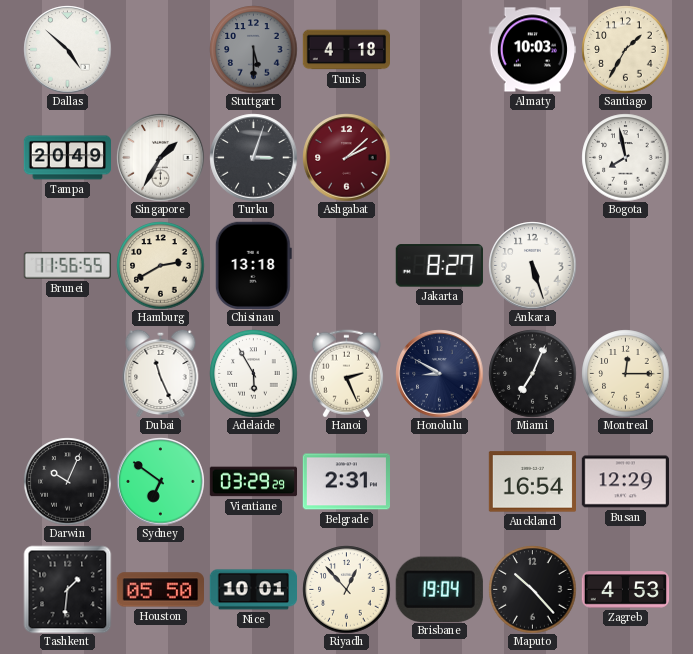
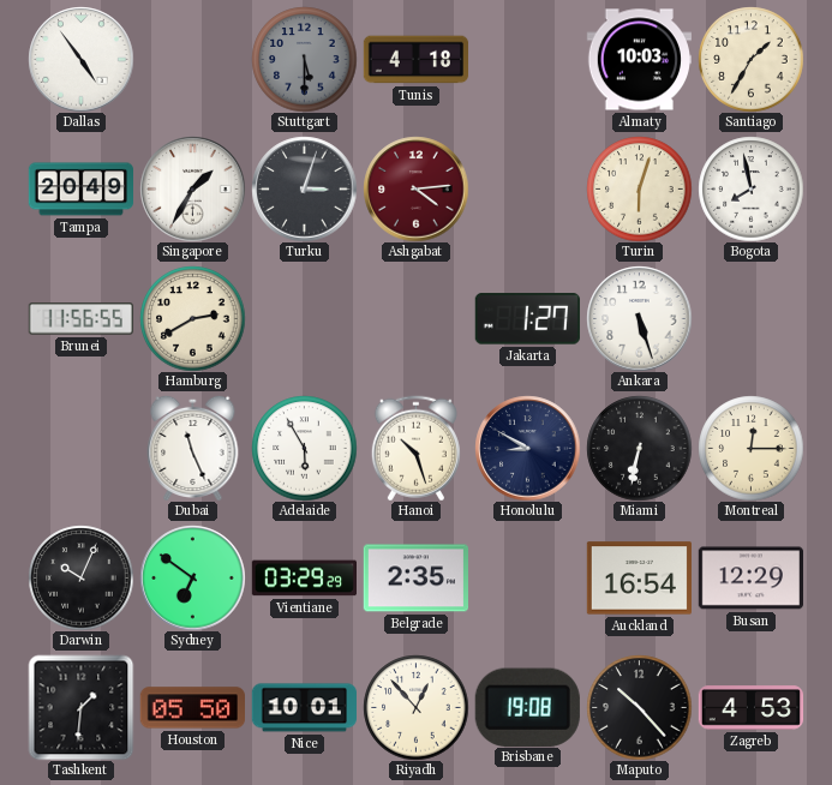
Dallas: 4:52 -> 4:54 (80, 59)
Ashgabat: 2:08 -> 4:14 (415, 188)
Turin: none -> 6:03 (639, 188)
Chisinau: 13:18 -> none (253, 265)
Jakarta: 8:27 -> 1:27 (527, 319)
Hanoi: 2:26 -> 10:27 (415, 448)
Miami: 7:04 -> 6:32 (639, 448)
Belgrade: 2:31 -> 2:35 (415, 579)
Brisbane: 19:04 -> 19:08 (527, 707)
